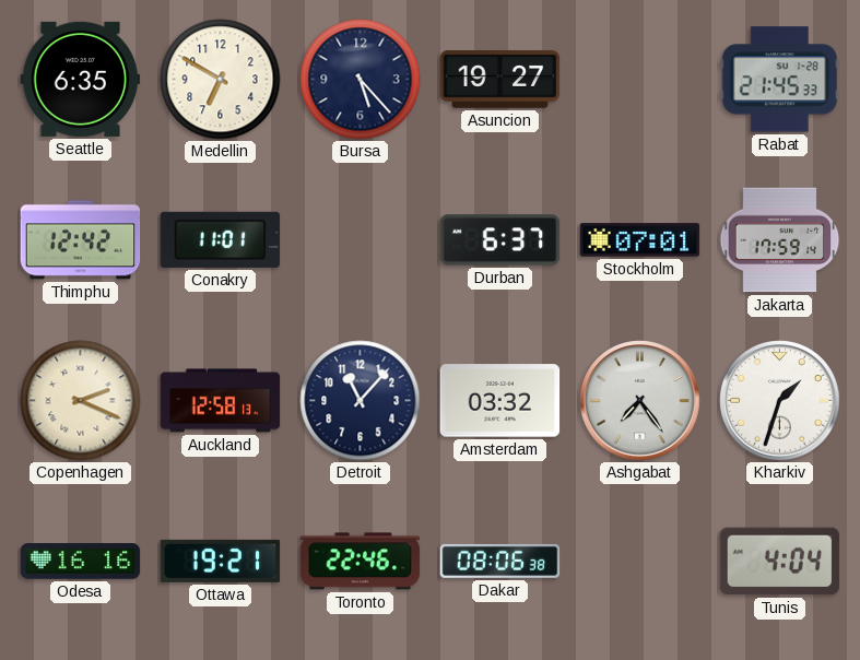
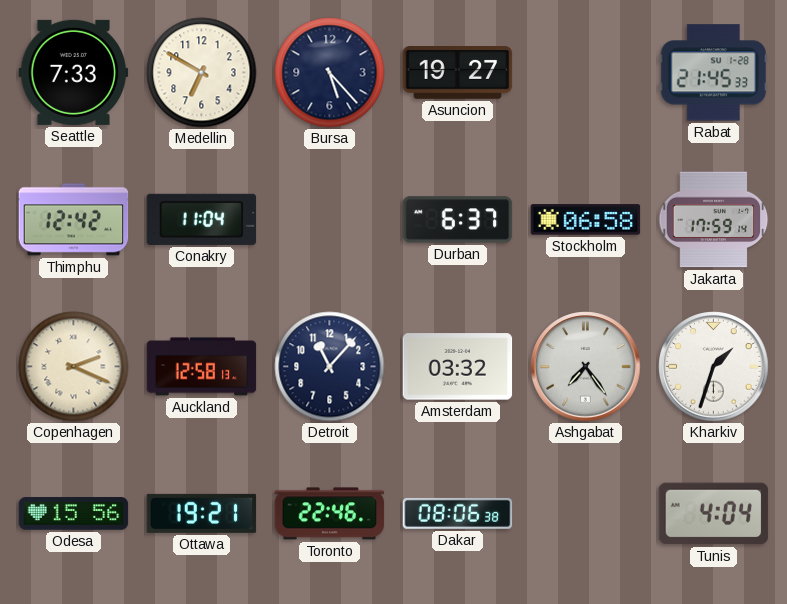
Seattle: 6:35 -> 7:33 (74, 72)
Conakry: 11:01 -> 11:04 (202, 219)
Stockholm: 07:01 -> 06:58 (586, 220)
Odesa: 16:16 -> 15:56 (74, 514)
